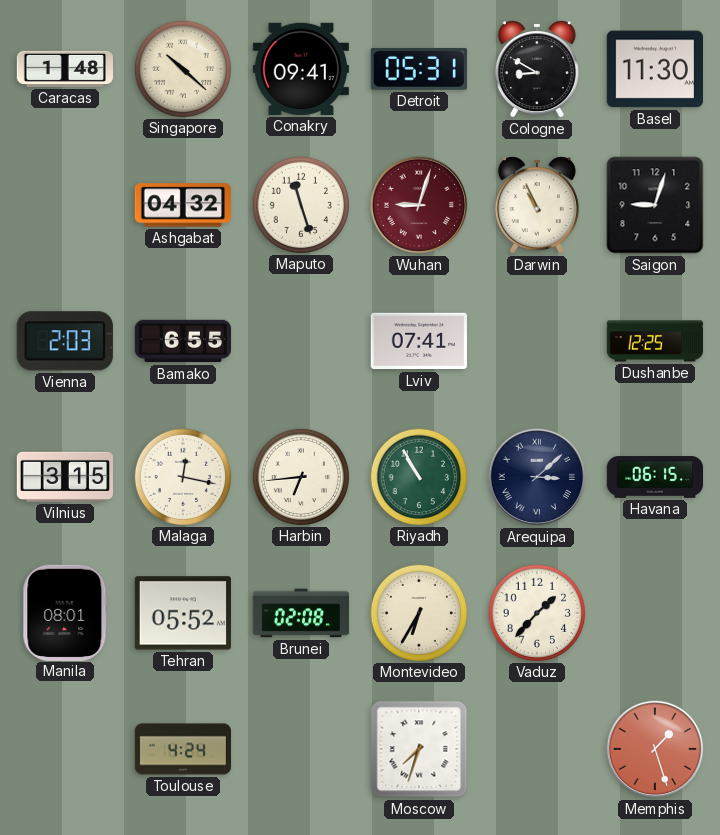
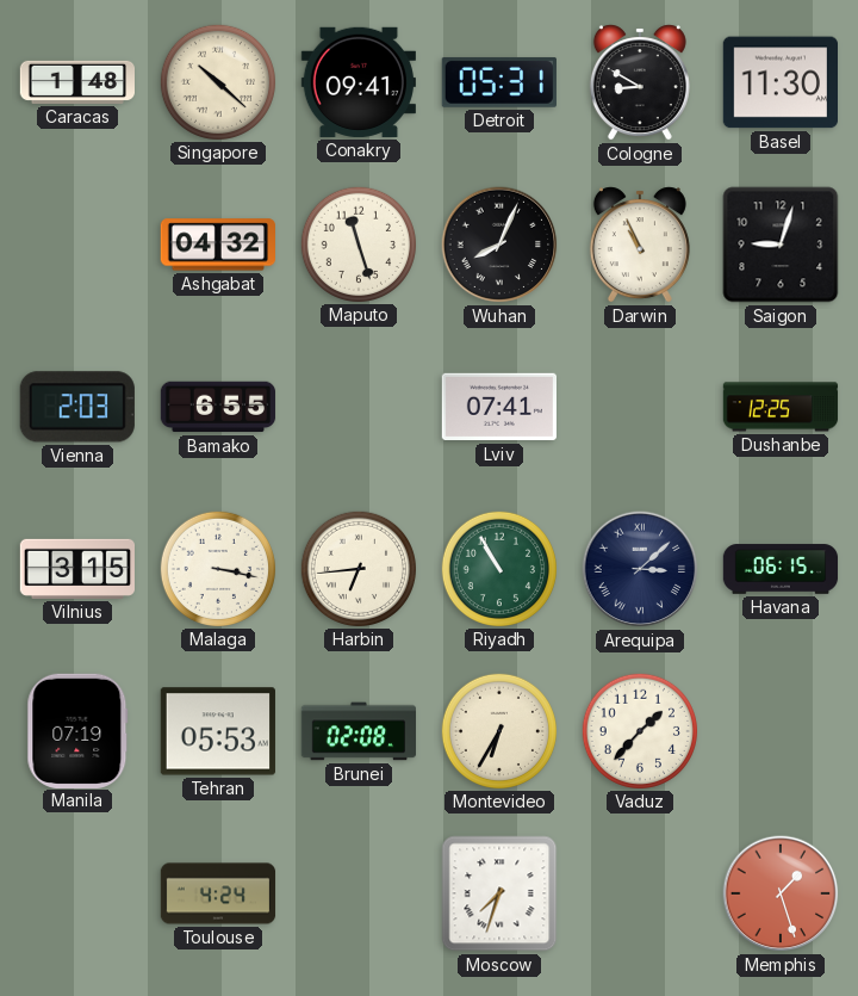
Wuhan: 9:03 -> 8:04 (499, 245)
Wuhan dial: burgundy -> black (499, 245)
Malaga: 12:17 -> 3:17 (217, 568)
Manila: 08:01 -> 07:19 (77, 730)
Tehran: 05:52 -> 05:53 (218, 731)
